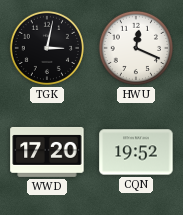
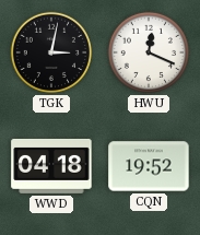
WWD: 17:20 -> 04:18 (51, 166)
